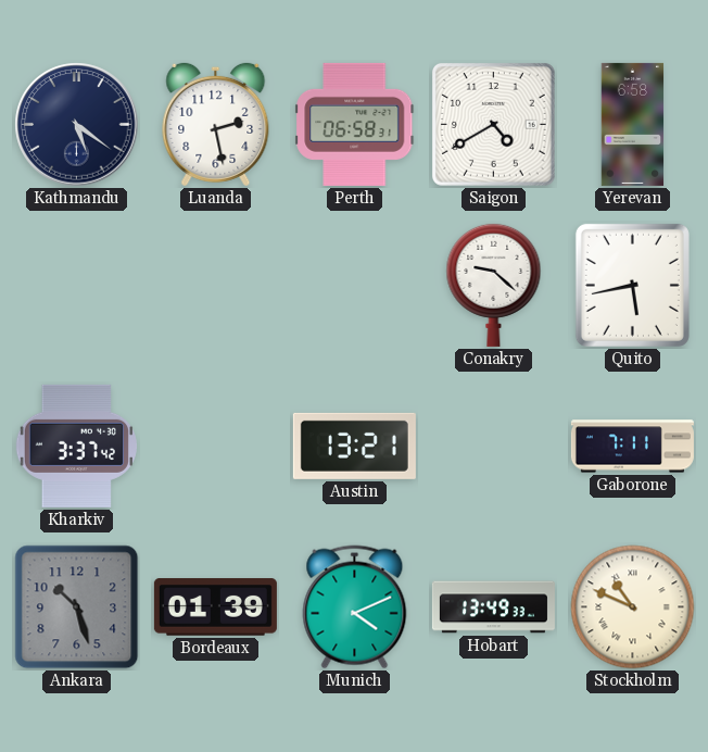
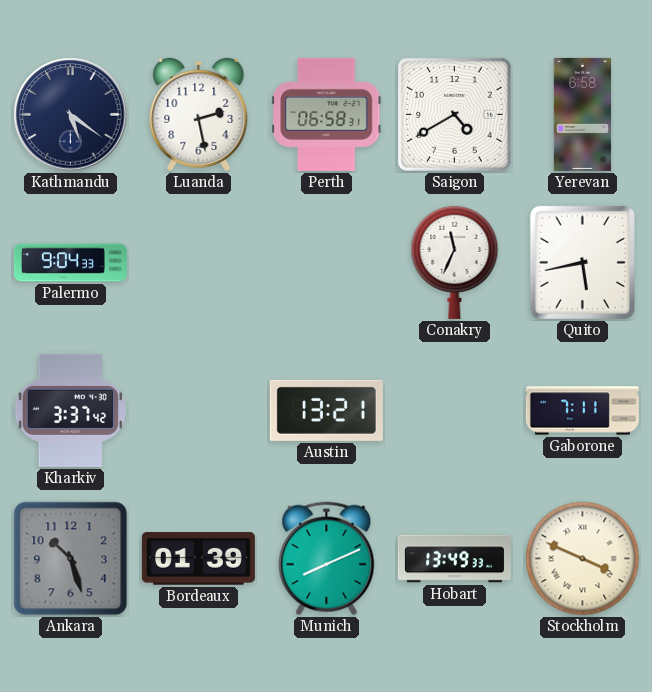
Palermo: none -> 9:04 (70, 263)
Conakry: 9:22 -> 11:34 (455, 262)
Munich: 4:11 -> 8:11 (327, 559)
Stockholm: 10:49 -> 3:49 (583, 559)
